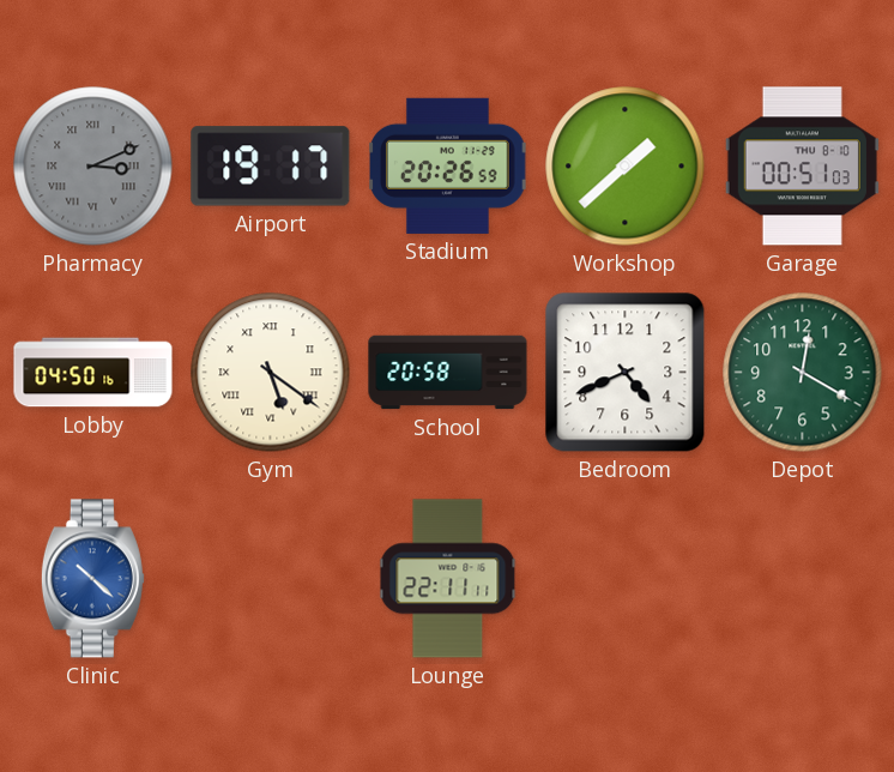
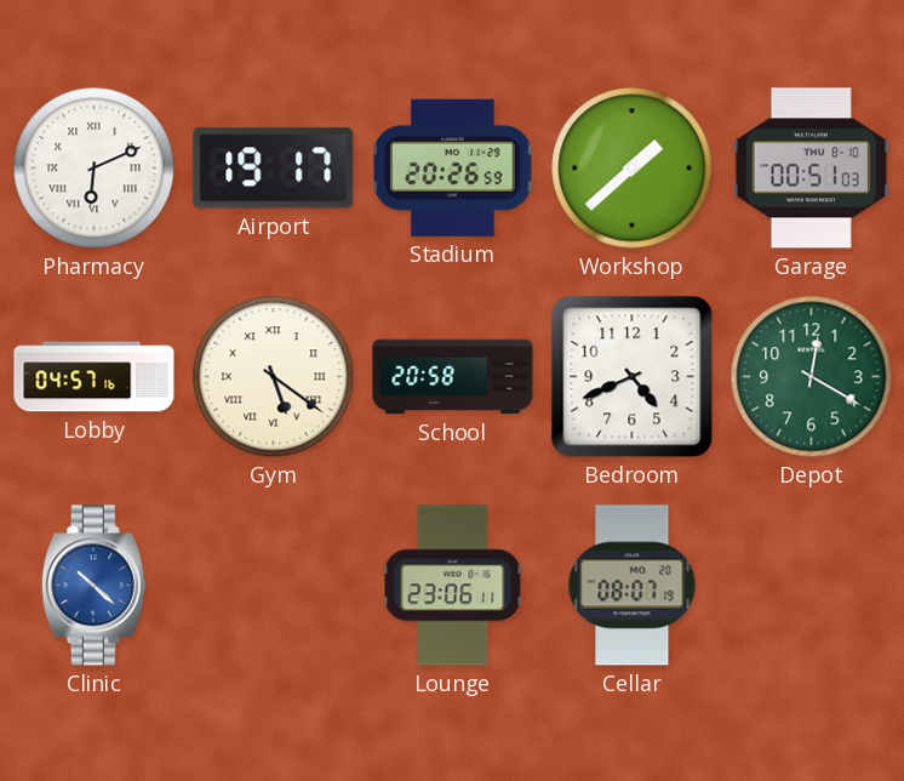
Pharmacy: 3:11 -> 6:11 (95, 169)
Pharmacy dial: grey -> white (95, 169)
Lobby: 04:50 -> 04:57 (95, 377)
Lounge: 22:11 -> 23:06 (453, 586)
Cellar: none -> 08:07 (633, 586)
